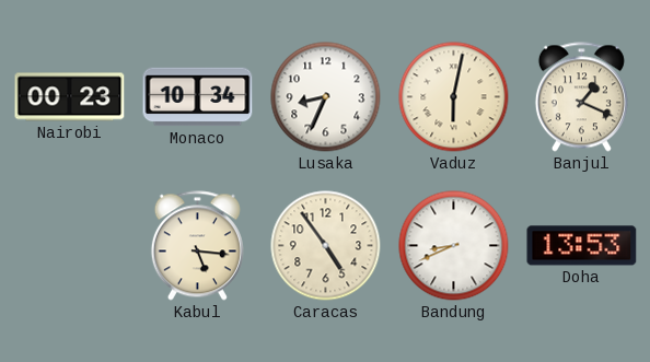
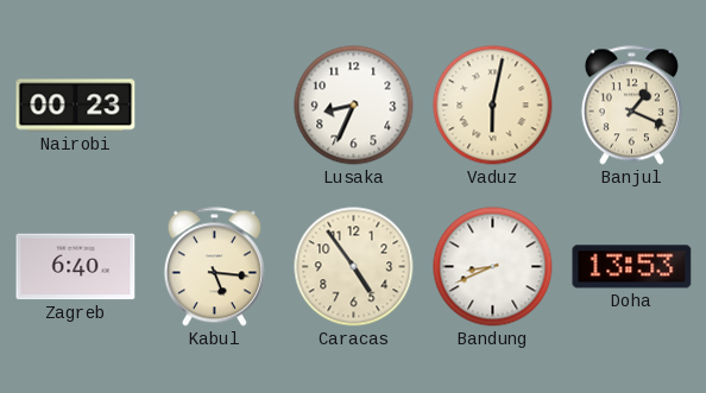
Monaco: 10:34 -> none (198, 97)
Zagreb: none -> 6:40 (76, 267)
